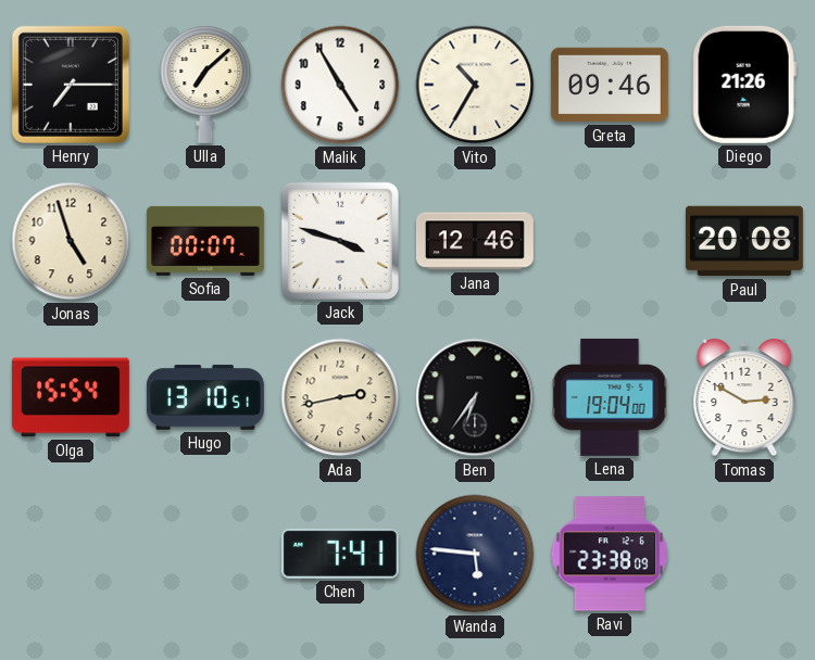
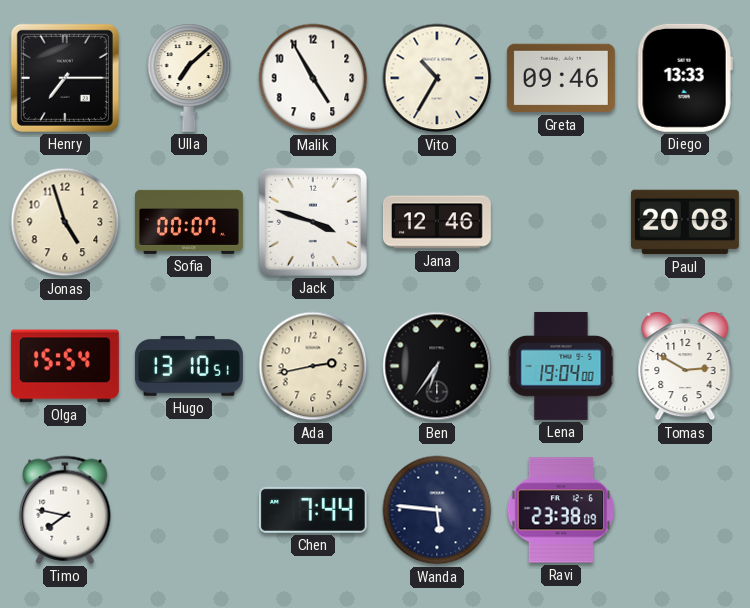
Diego: 21:26 -> 13:33 (685, 78)
Timo: none -> 7:47 (65, 510)
Chen: 7:41 -> 7:44 (313, 510)
